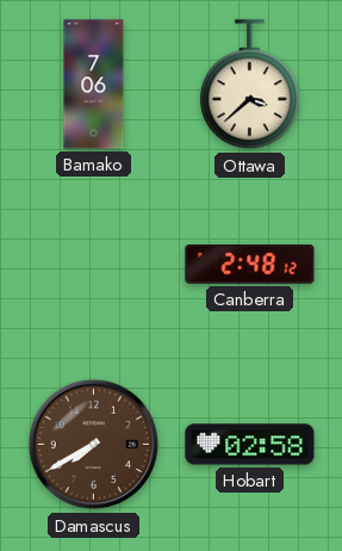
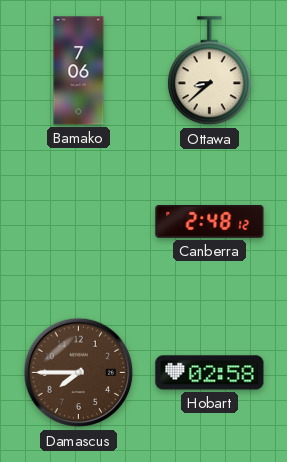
Ottawa: 3:38 -> 8:38 (209, 71)
Damascus: 7:40 -> 7:45 (79, 373)
